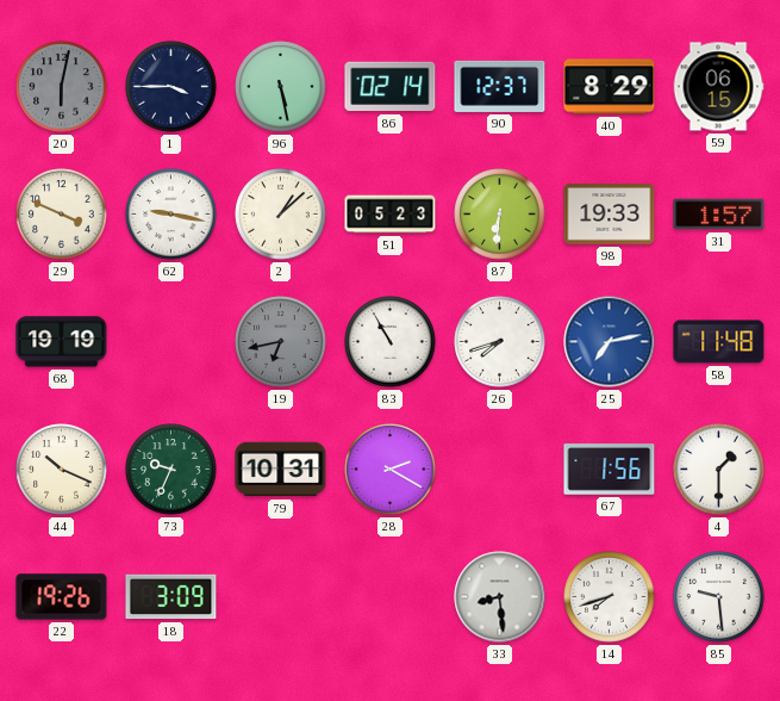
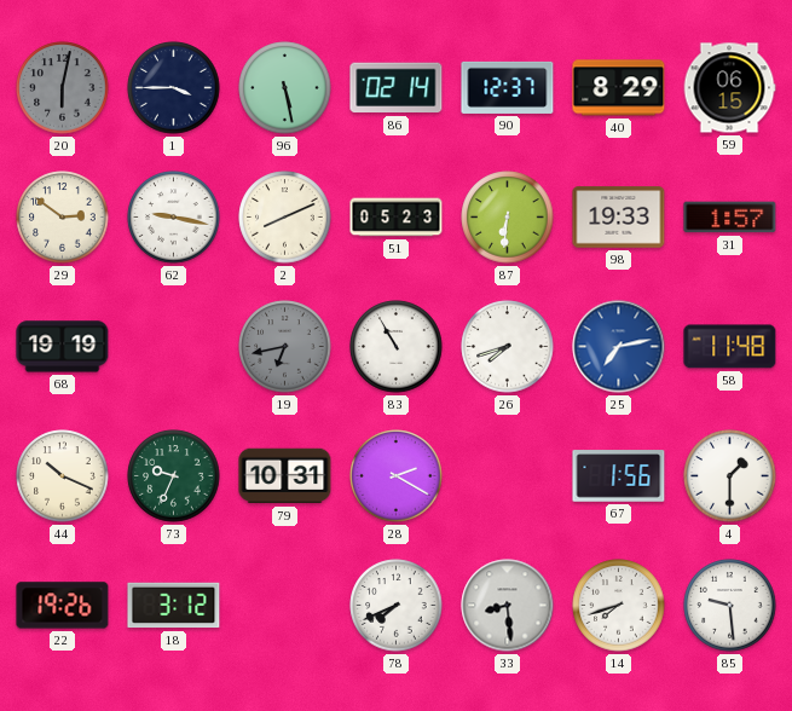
29: 3:49 -> 2:51 (63, 218)
2: 1:08 -> 8:11 (285, 218)
18: 3:09 -> 3:12 (174, 606)
78: none -> 7:41 (397, 606)
